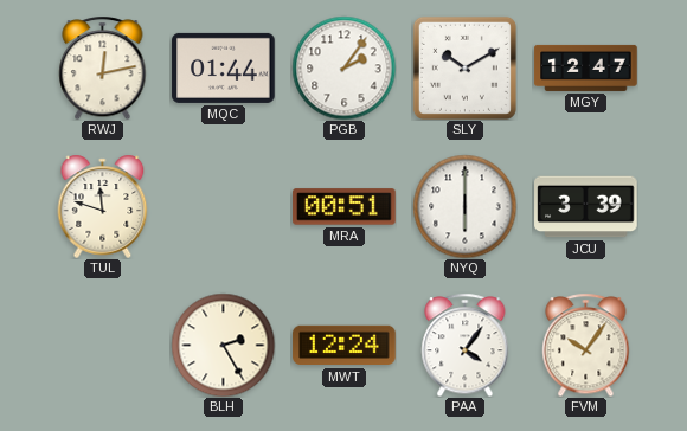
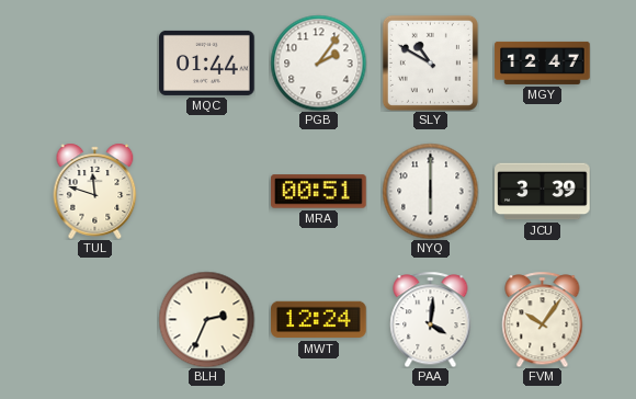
RWJ: 12:13 -> none (103, 67)
SLY: 10:10 -> 10:50 (430, 62)
BLH: 2:25 -> 2:34 (206, 319)
PAA: 4:06 -> 4:01 (431, 319)
